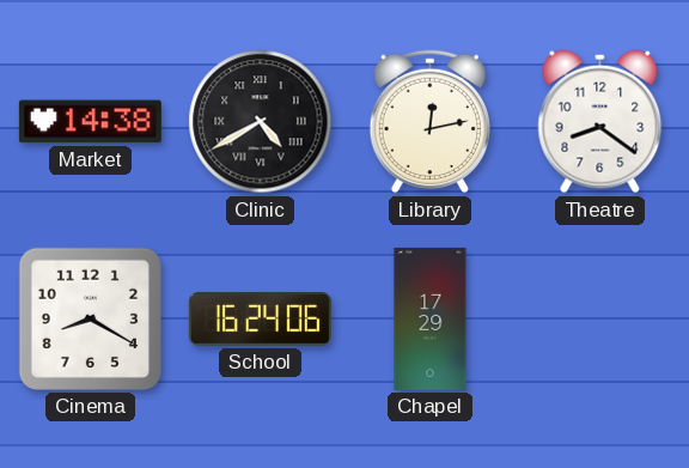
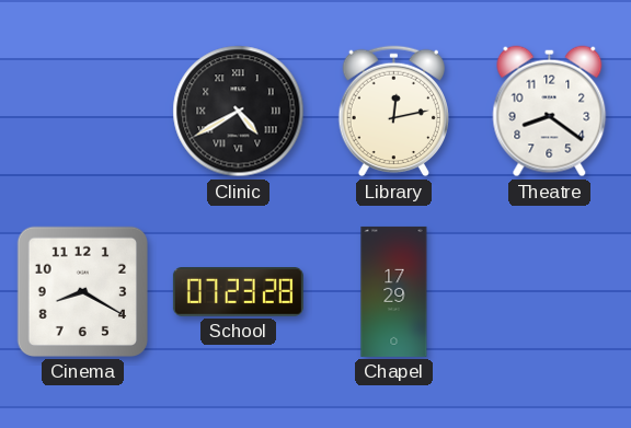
Market: 14:38 -> none (90, 122)
School: 16:24 -> 07:23 (238, 292)
